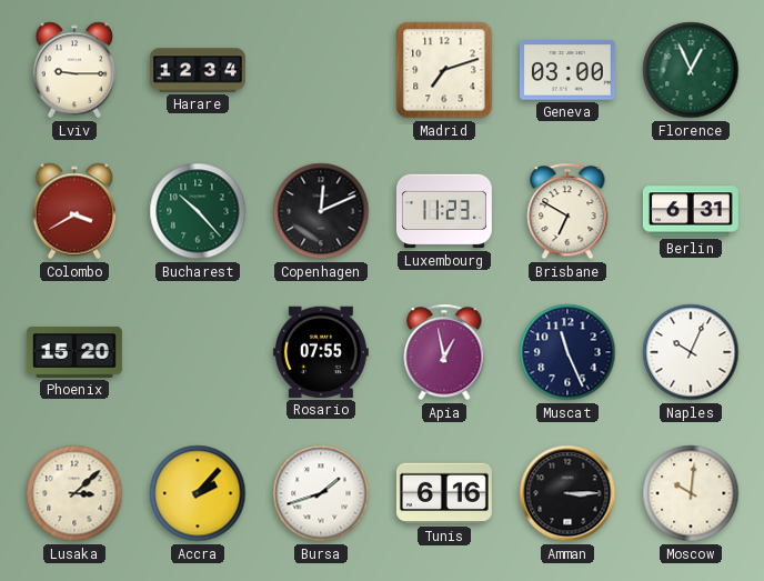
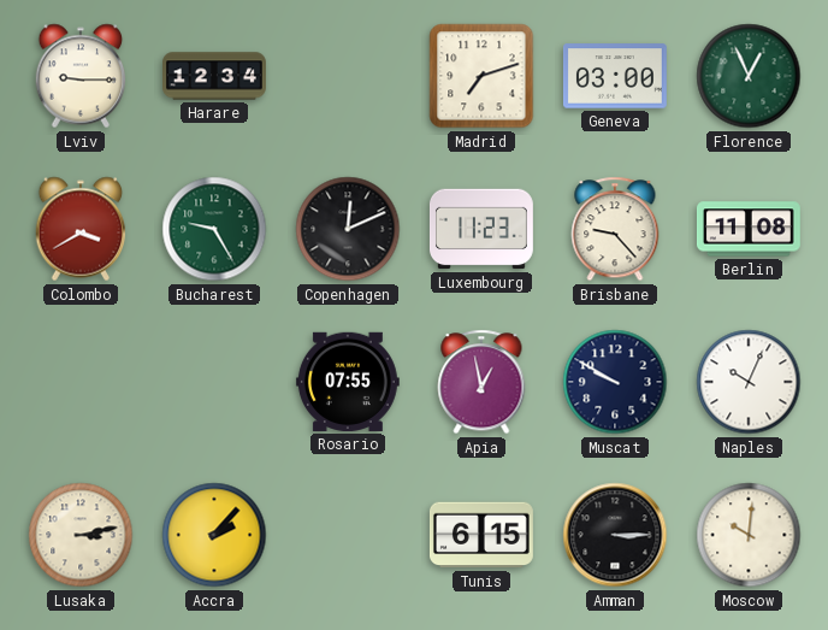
Bucharest: 10:23 -> 9:25 (214, 229)
Brisbane: 6:50 -> 9:23 (615, 229)
Berlin: 6:31 -> 11:08 (749, 229)
Phoenix: 15:20 -> none (74, 352)
Muscat: 11:26 -> 9:50 (615, 382)
Lusaka: 3:08 -> 3:13 (81, 535)
Bursa: 1:42 -> none (321, 493)
Tunis: 6:16 -> 6:15 (481, 535)
